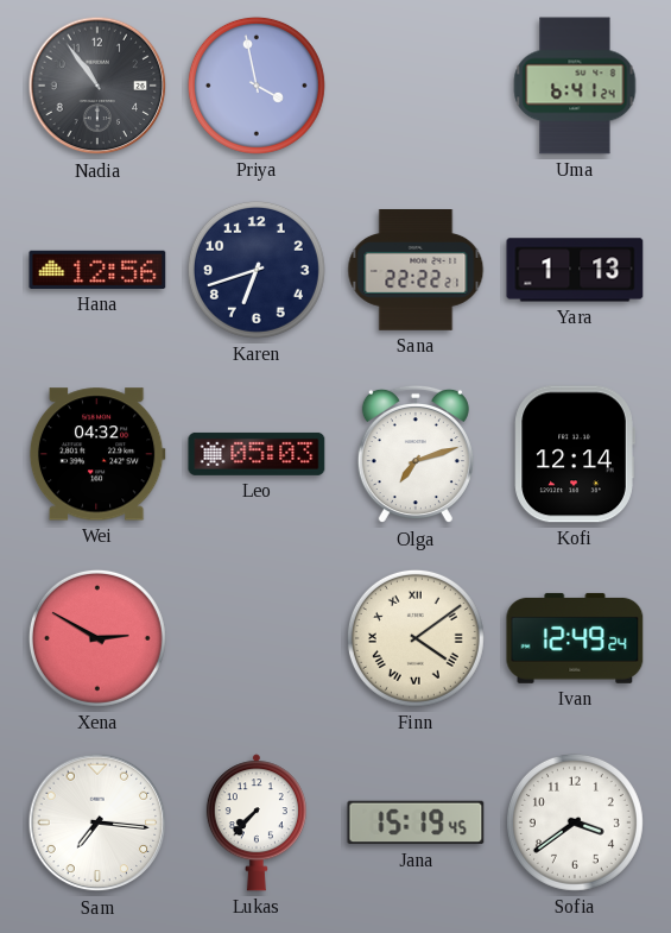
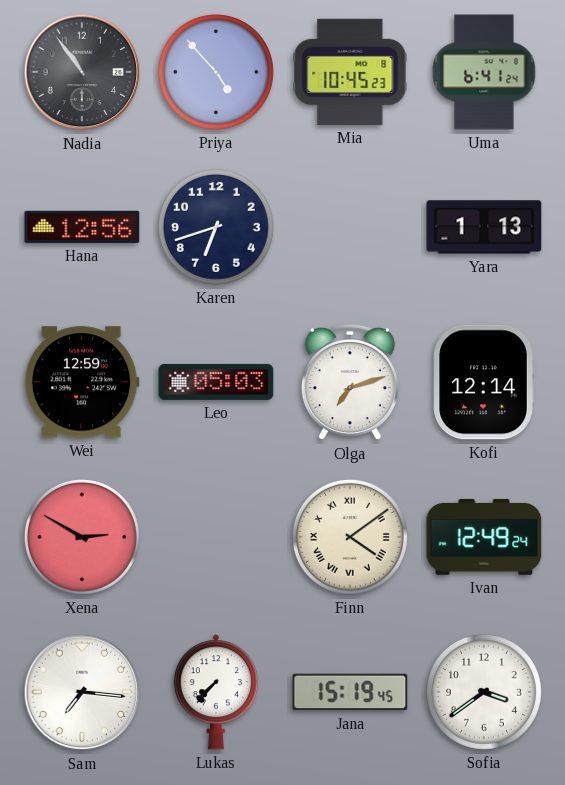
Priya: 3:58 -> 4:53 (216, 72)
Mia: none -> 10:45 (350, 72)
Sana: 22:22 -> none (416, 271)
Wei: 04:32 -> 12:59 (82, 382)
